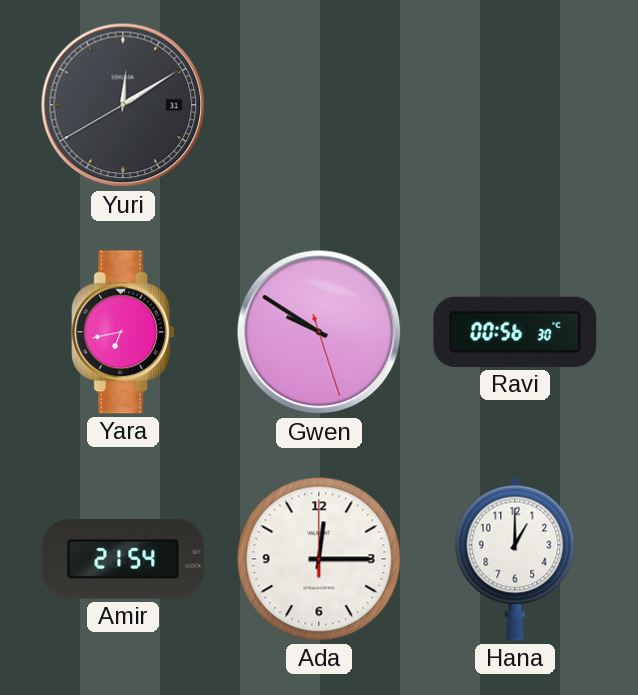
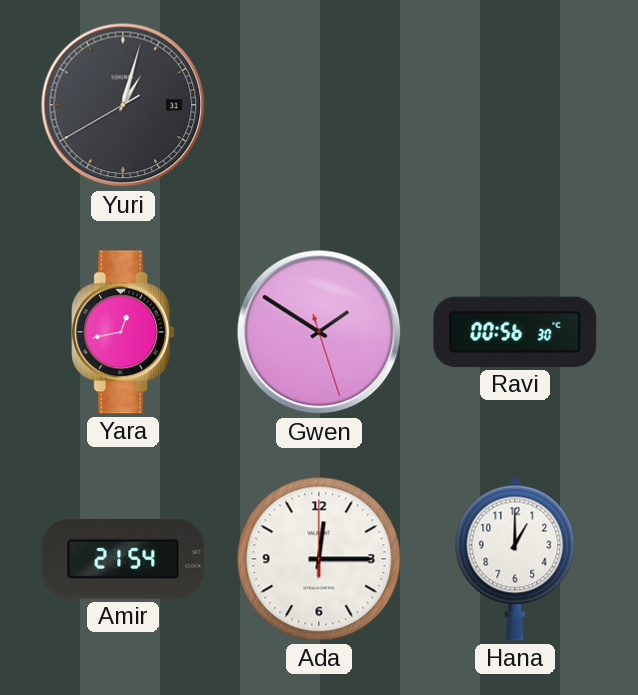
Yuri: 12:09 -> 1:02 (123, 105)
Yara: 6:43 -> 12:43 (123, 332)
Gwen: 9:50 -> 1:50 (319, 332)
